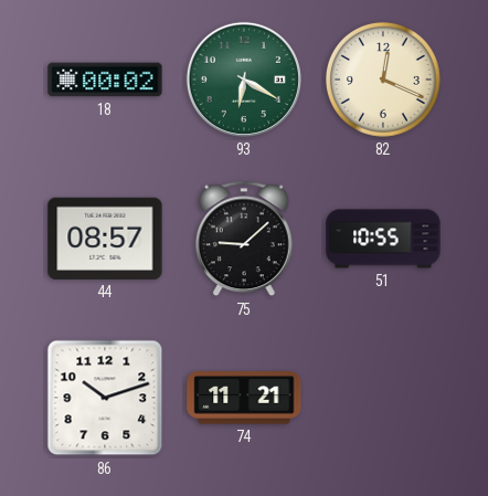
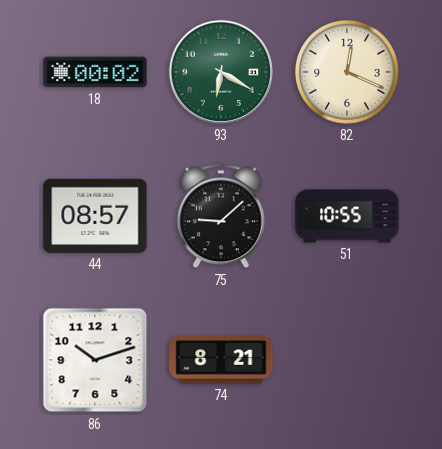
74: 11:21 -> 8:21 (221, 360)
